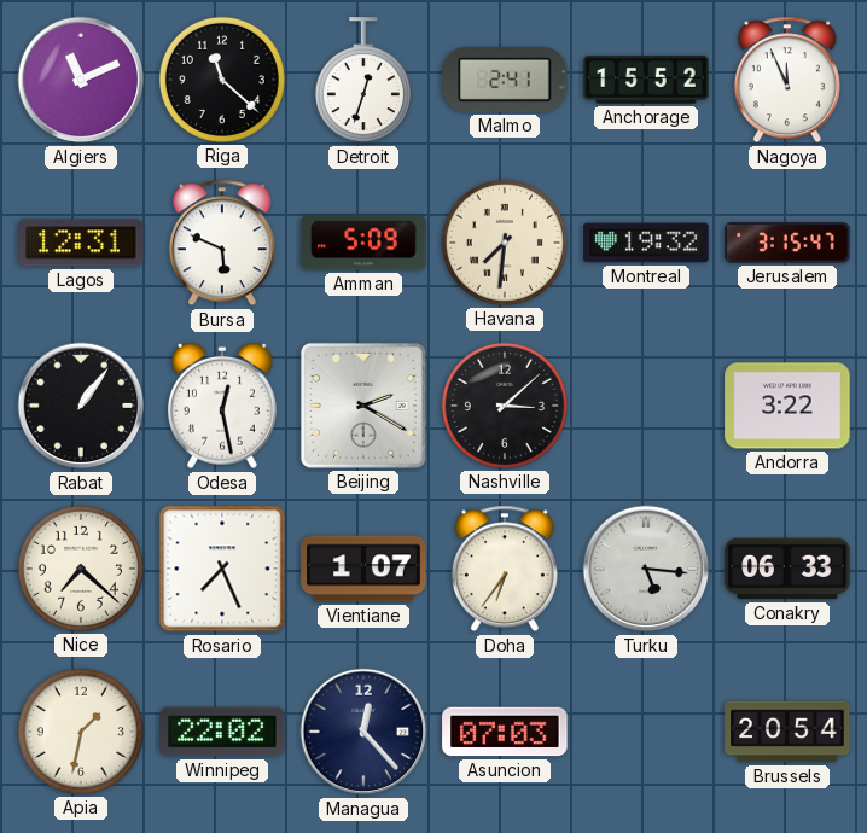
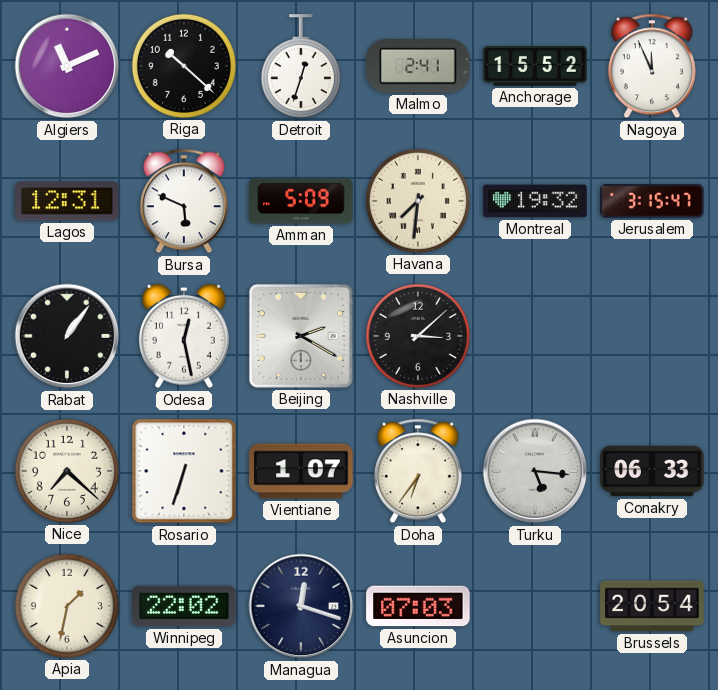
Riga: 11:22 -> 10:22 (184, 66)
Andorra: 3:22 -> none (787, 406)
Rosario: 7:26 -> 6:33 (184, 471)
Managua: 12:23 -> 12:18 (301, 606)
